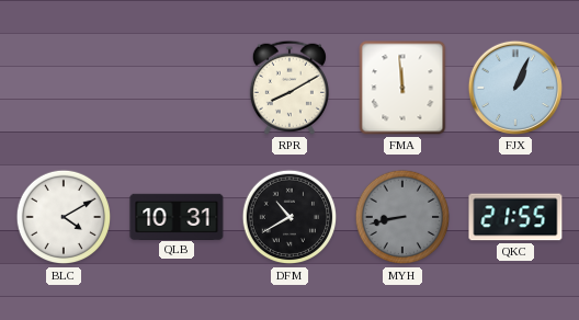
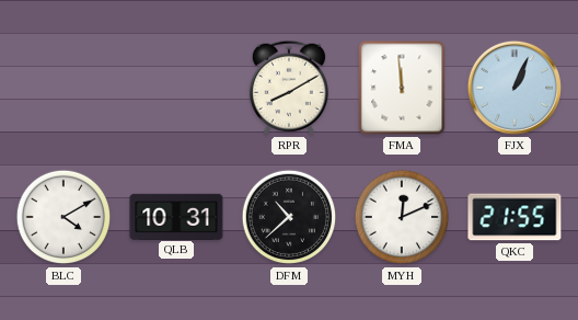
DFM: 10:40 -> 10:38 (289, 217)
MYH: 8:43 -> 12:11 (402, 217)
MYH dial: grey -> white (402, 217)
